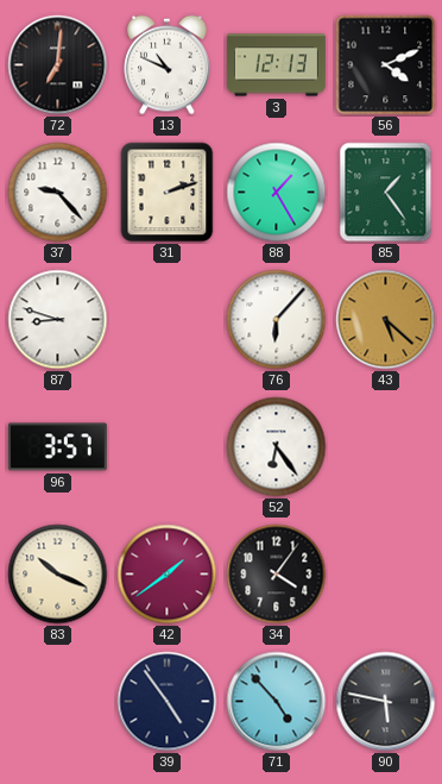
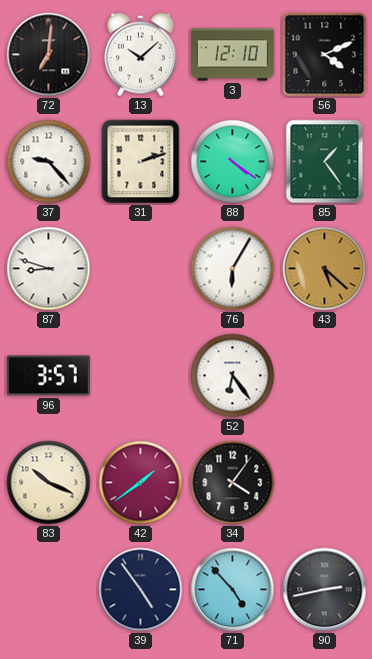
13: 10:49 -> 10:08 (141, 55)
3: 12:13 -> 12:10 (232, 55)
88: 1:25 -> 4:21 (233, 162)
76: 6:07 -> 6:05 (233, 269)
90: 5:47 -> 2:43 (325, 590)
